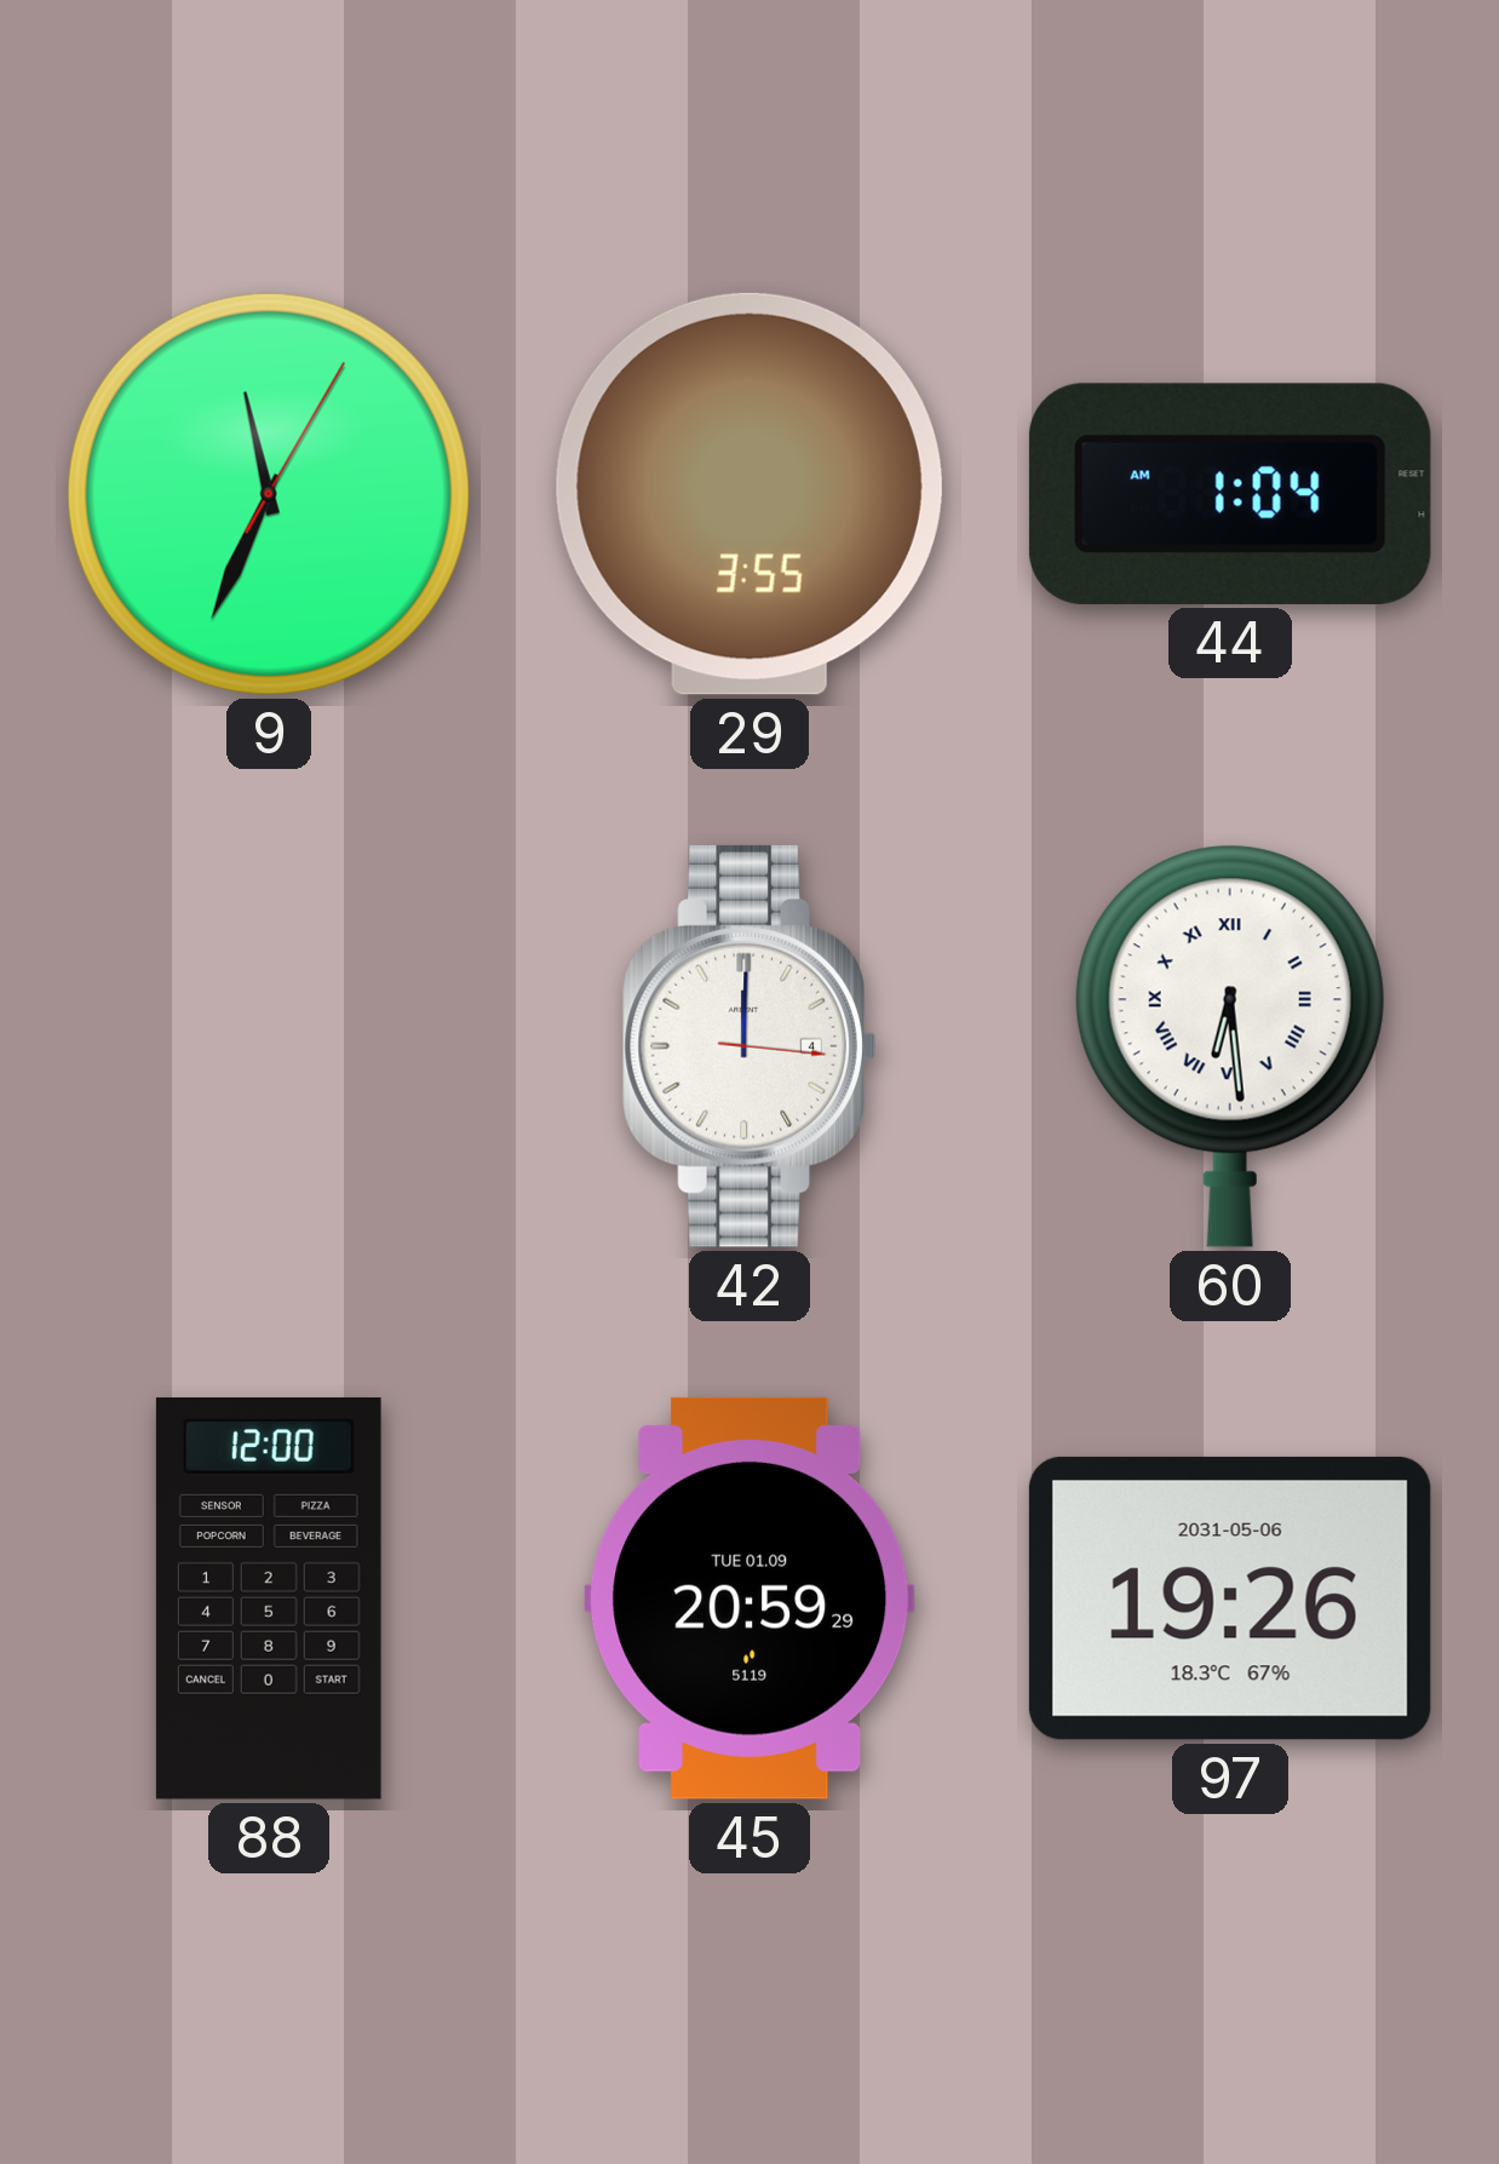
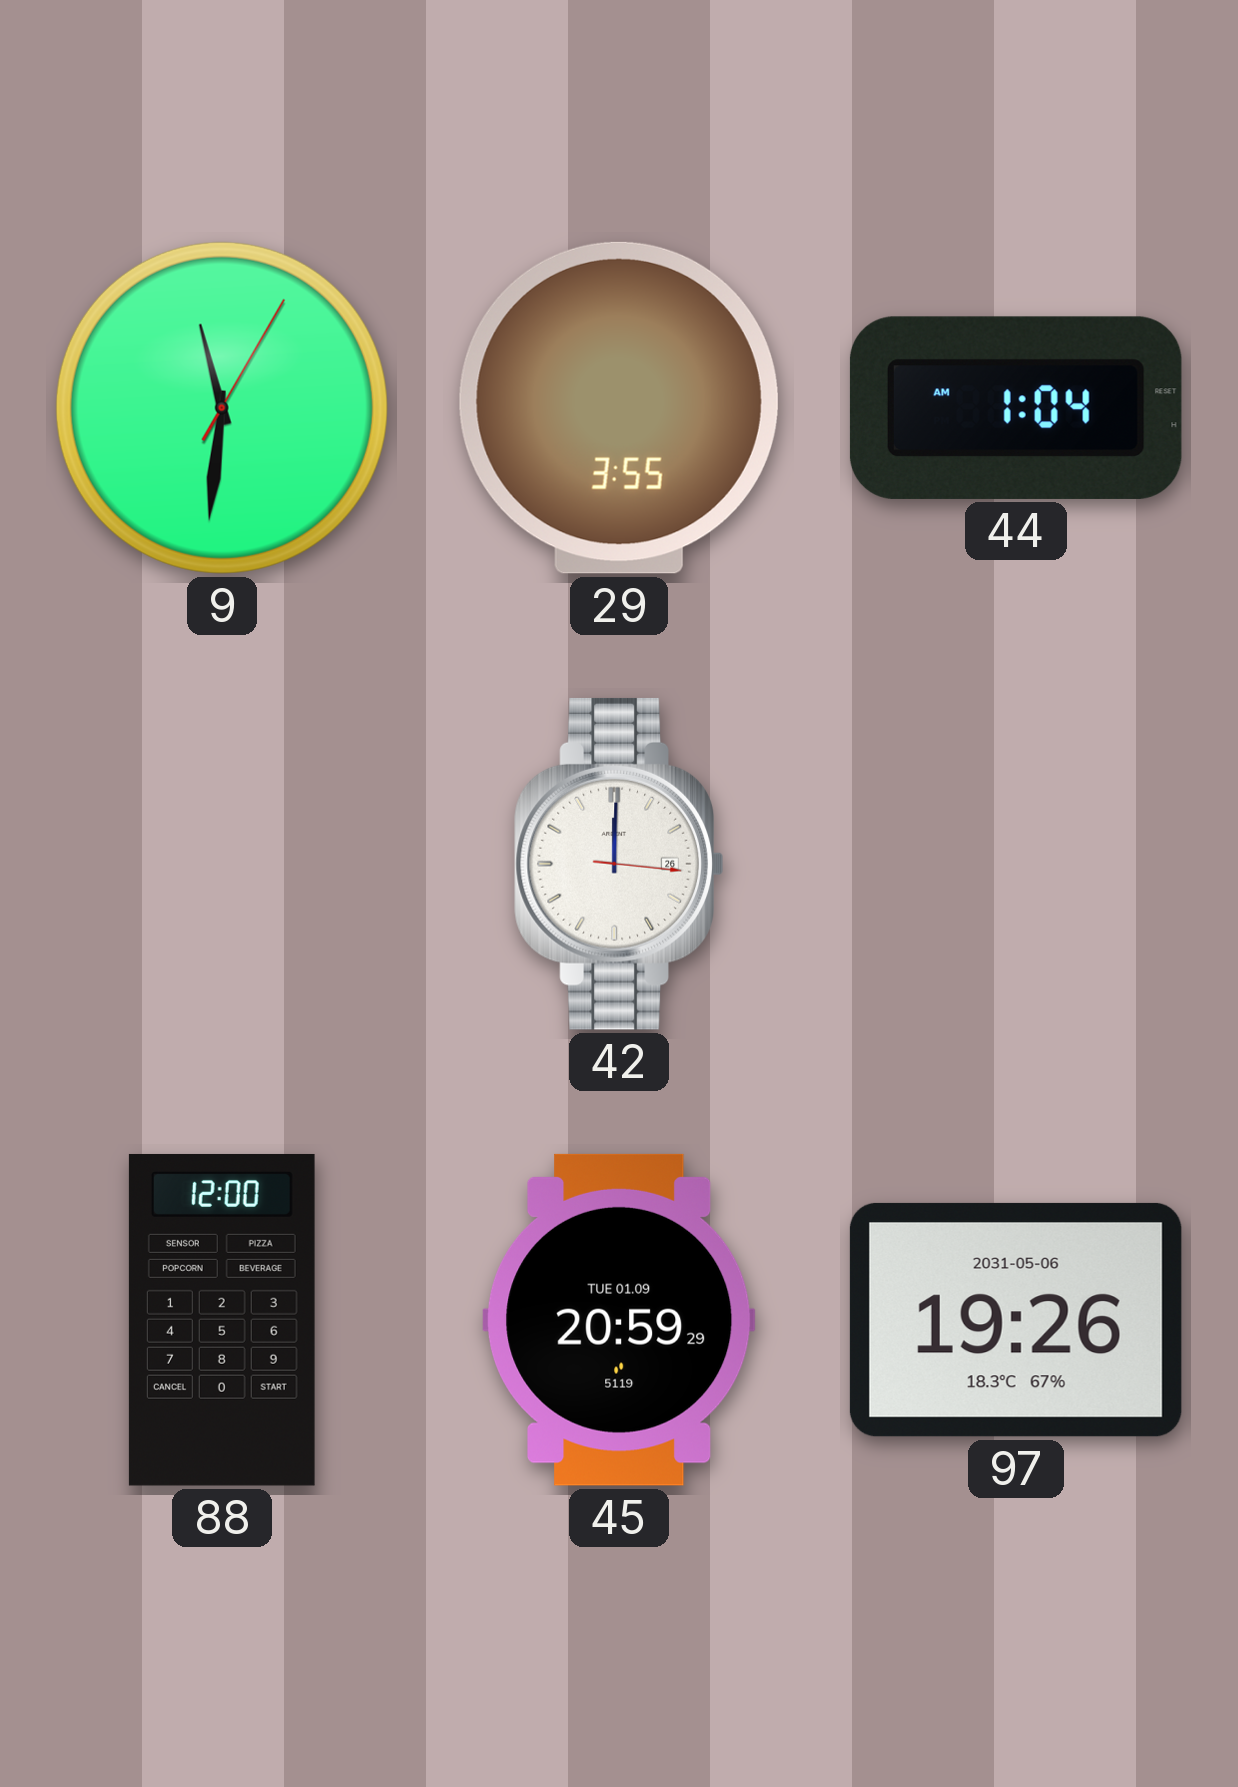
9: 11:34 -> 11:31 (222, 408)
42 date: 4 -> 26 (619, 864)
60: 6:29 -> none (1230, 1046)
